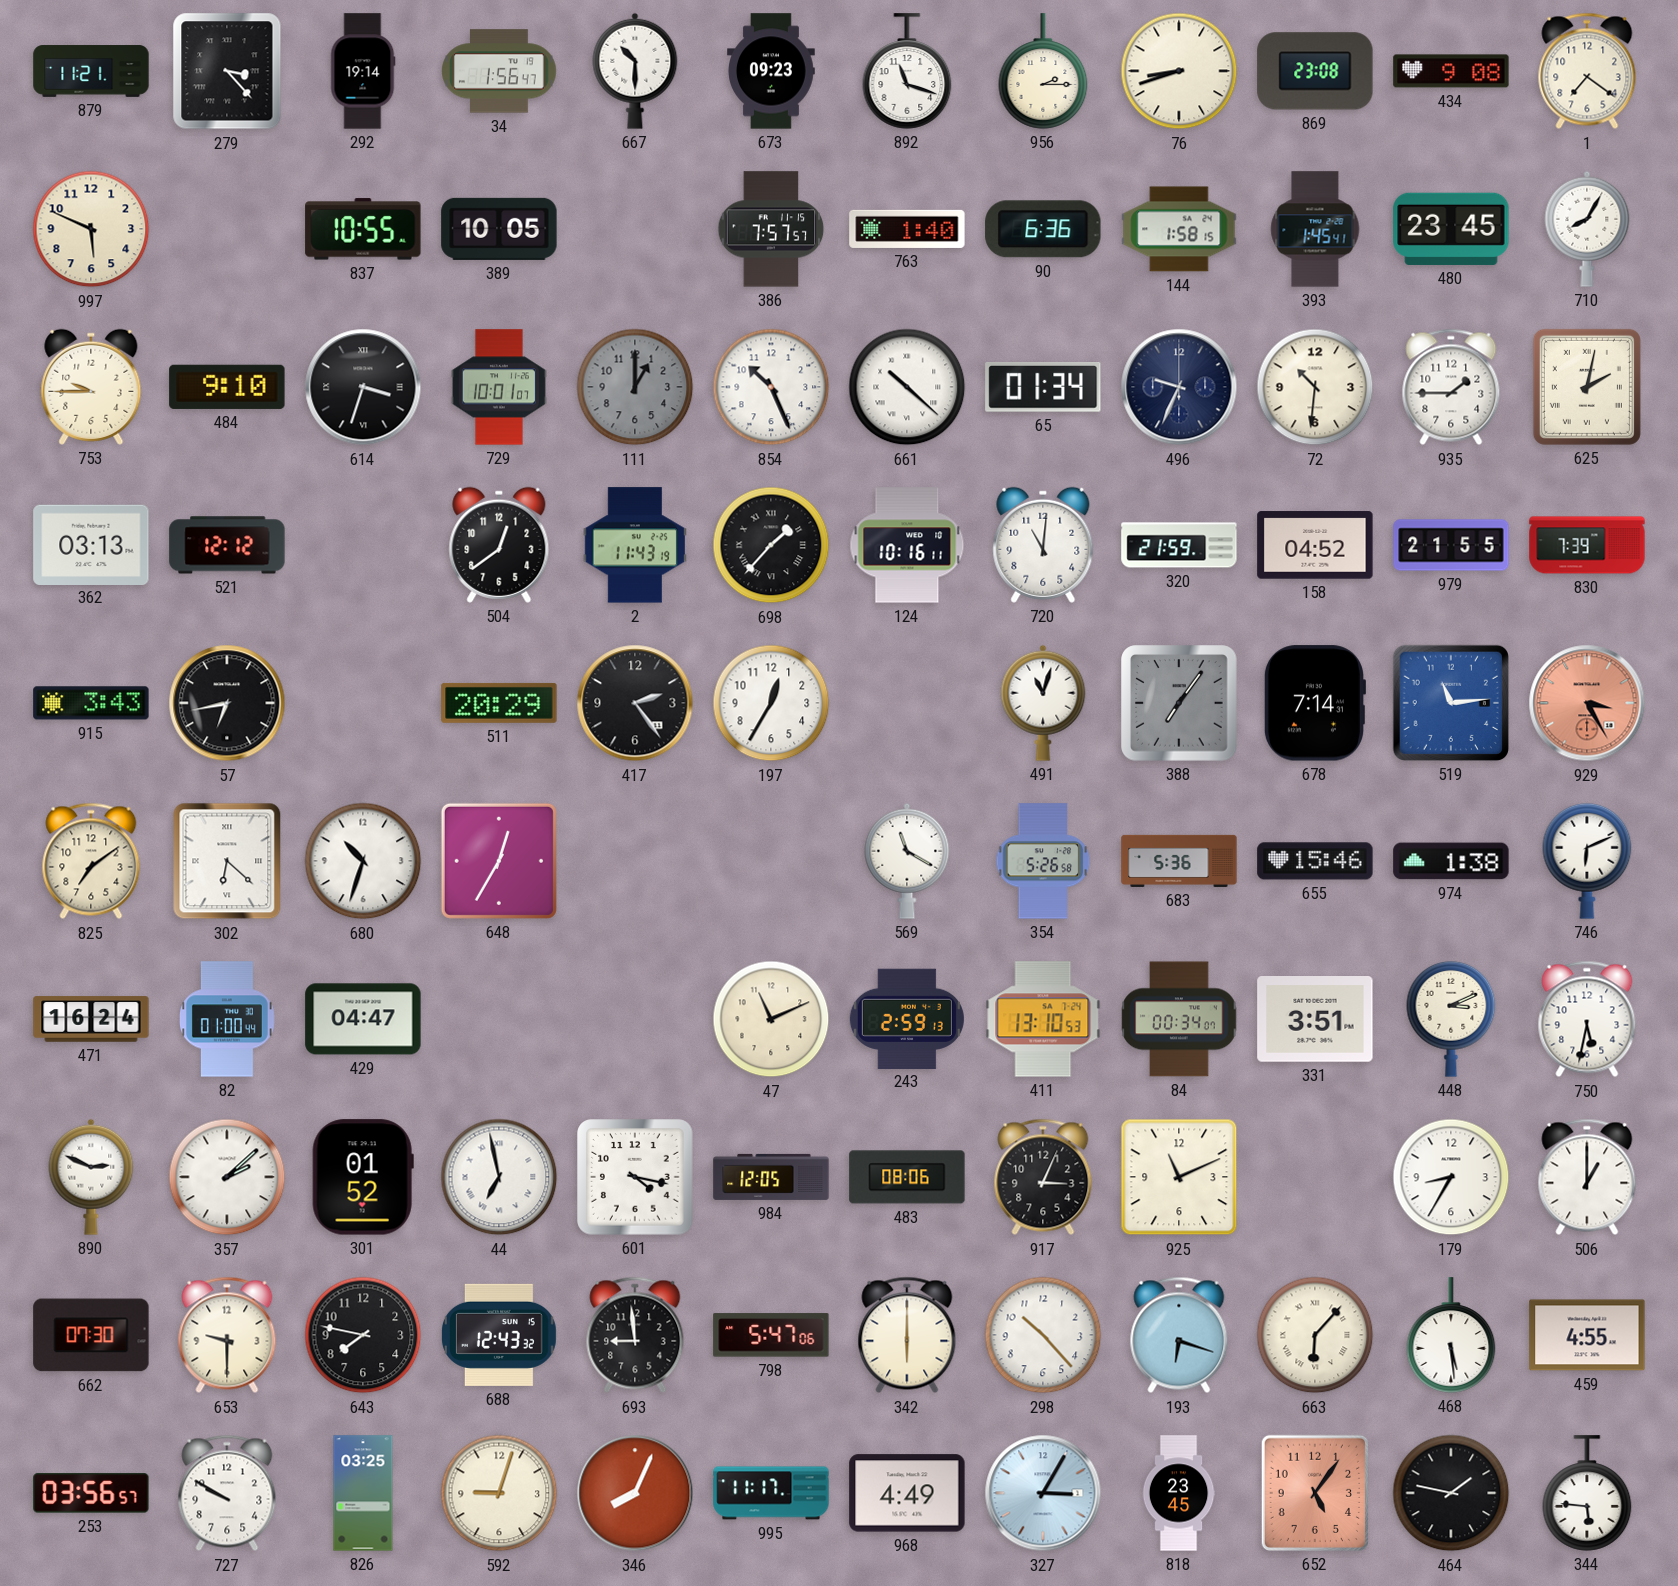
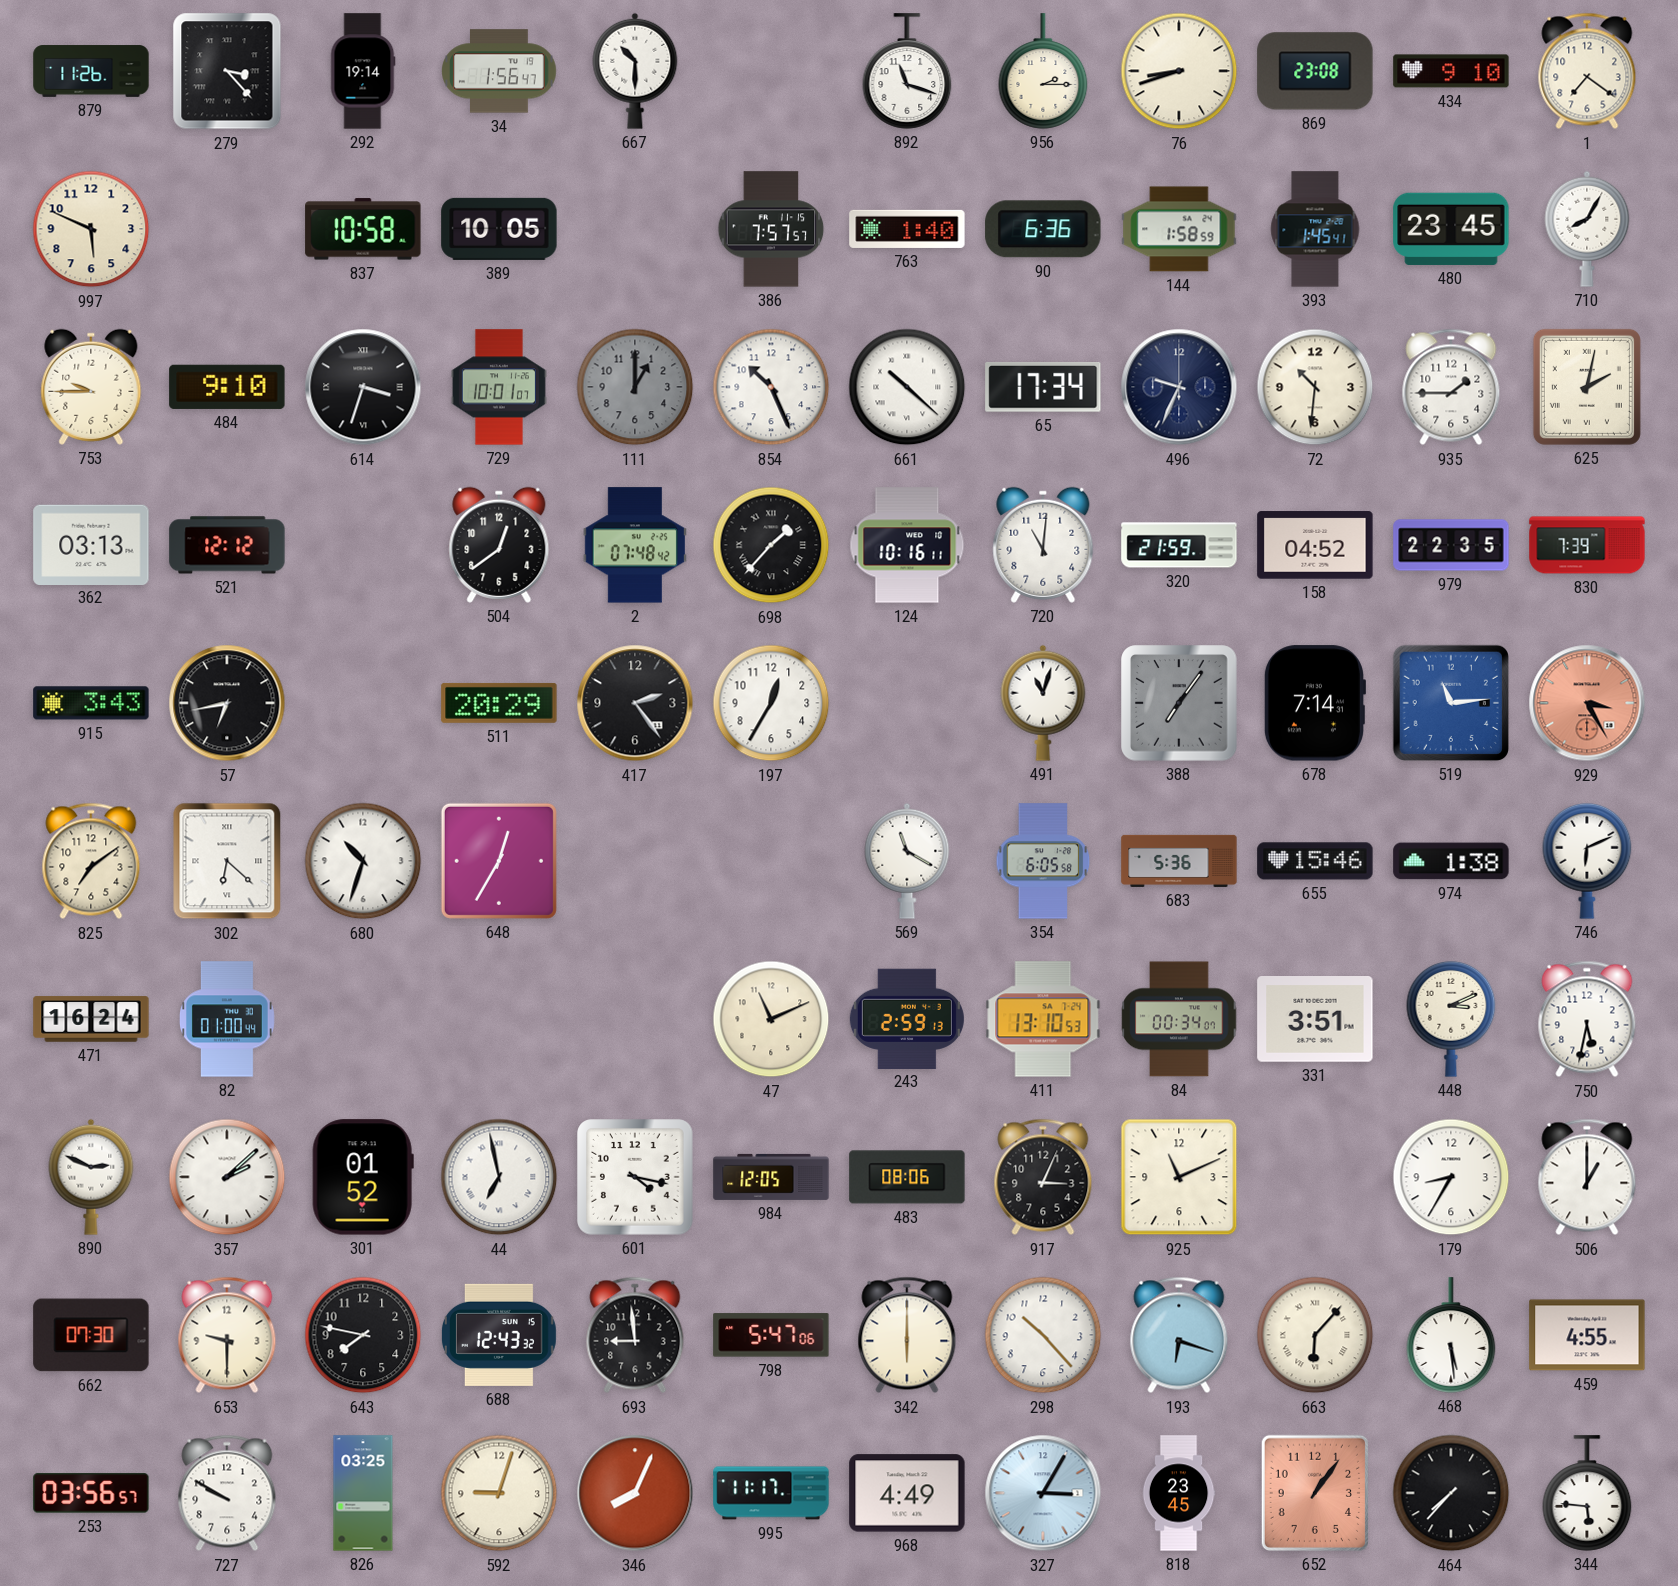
879: 11:21 -> 11:26 (91, 71)
673: 09:23 -> none (771, 71)
434: 9:08 -> 9:10 (1451, 71)
837: 10:55 -> 10:58 (363, 229)
144: 1:58:15 -> 1:58:59 (1179, 229)
65: 01:34 -> 17:34 (1043, 388)
2: 11:43 -> 07:48 (635, 545)
979: 21:55 -> 22:35 (1451, 545)
354: 5:26 -> 6:05 (1043, 861)
429: 04:47 -> none (363, 1019)
652: 5:06 -> 1:06 (1315, 1493)
464: 1:47 -> 7:37 (1451, 1493)
